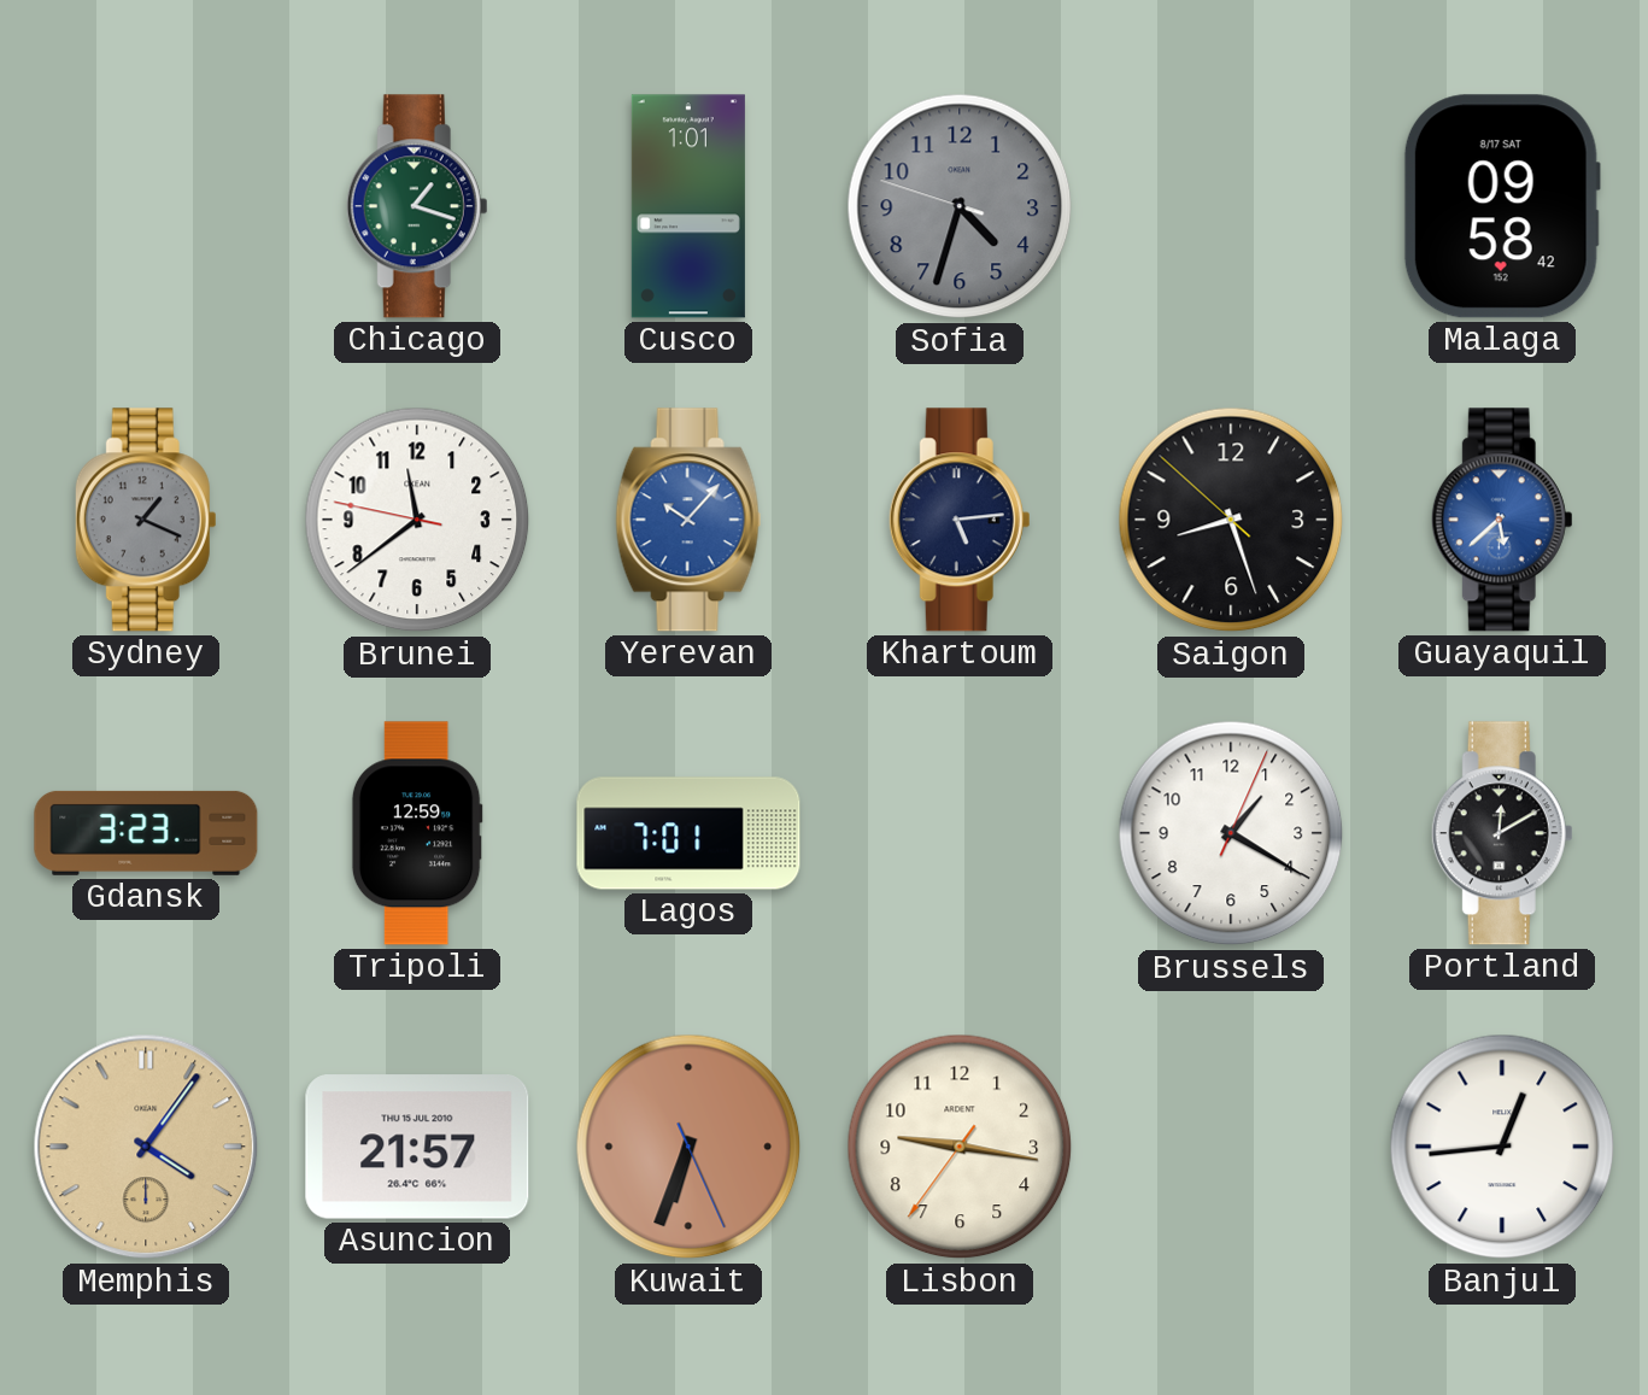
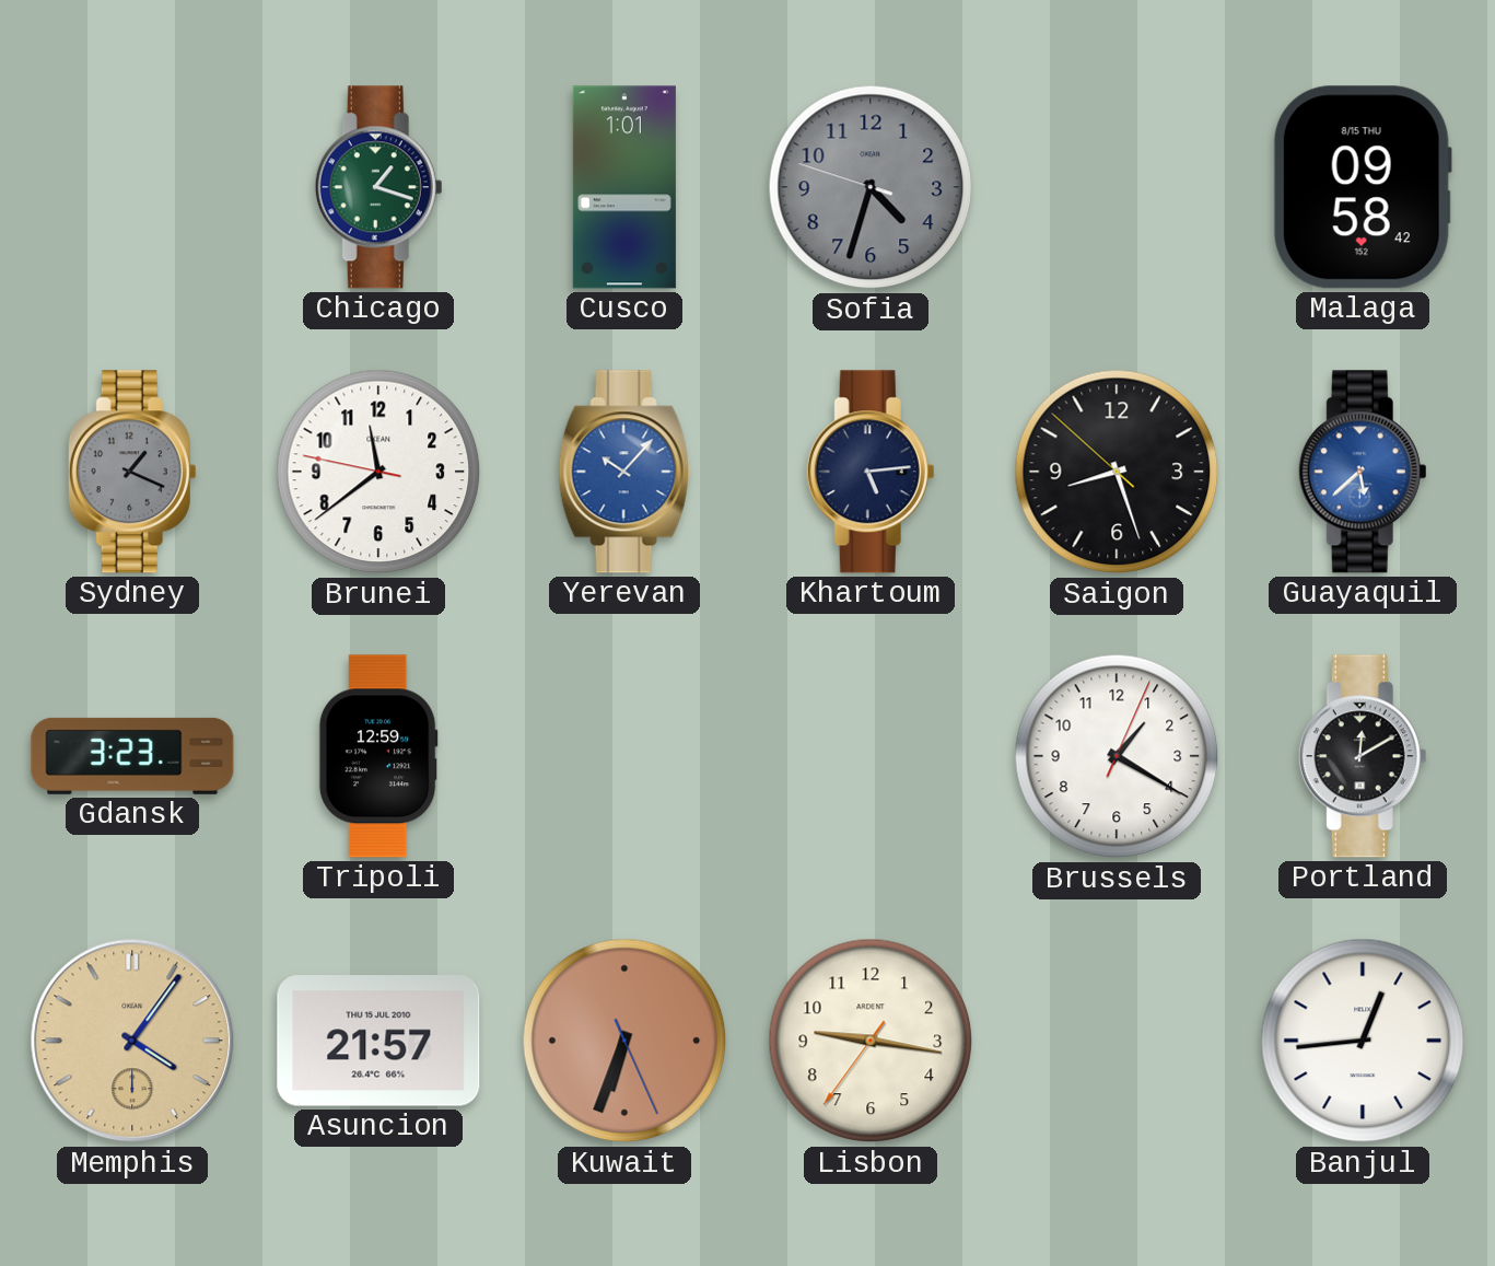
Malaga date: 8/17 SAT -> 8/15 THU (1363, 187)
Lagos: 7:01 -> none (688, 833)
